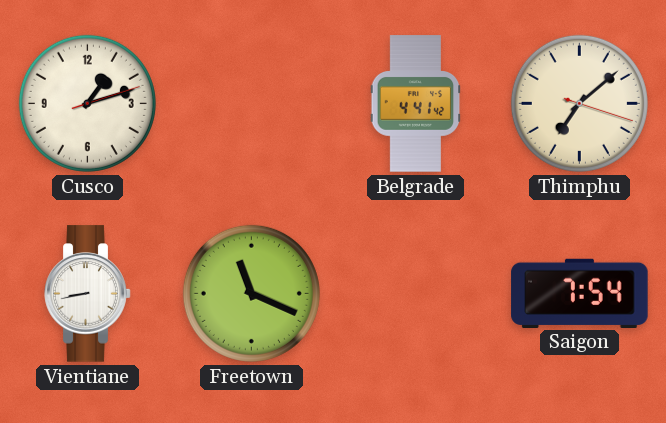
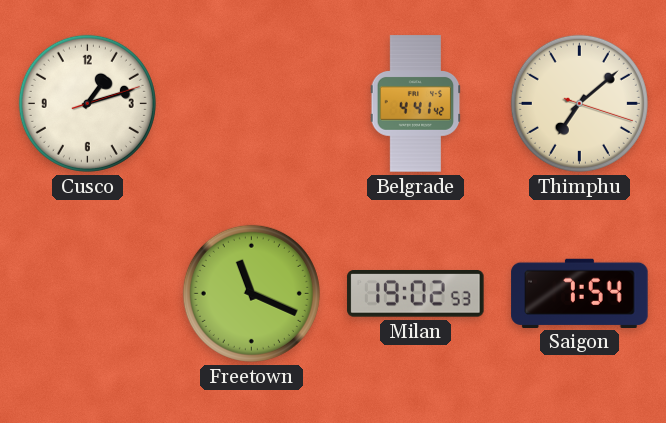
Vientiane: 8:43 -> none (88, 294)
Milan: none -> 19:02 (416, 294)
